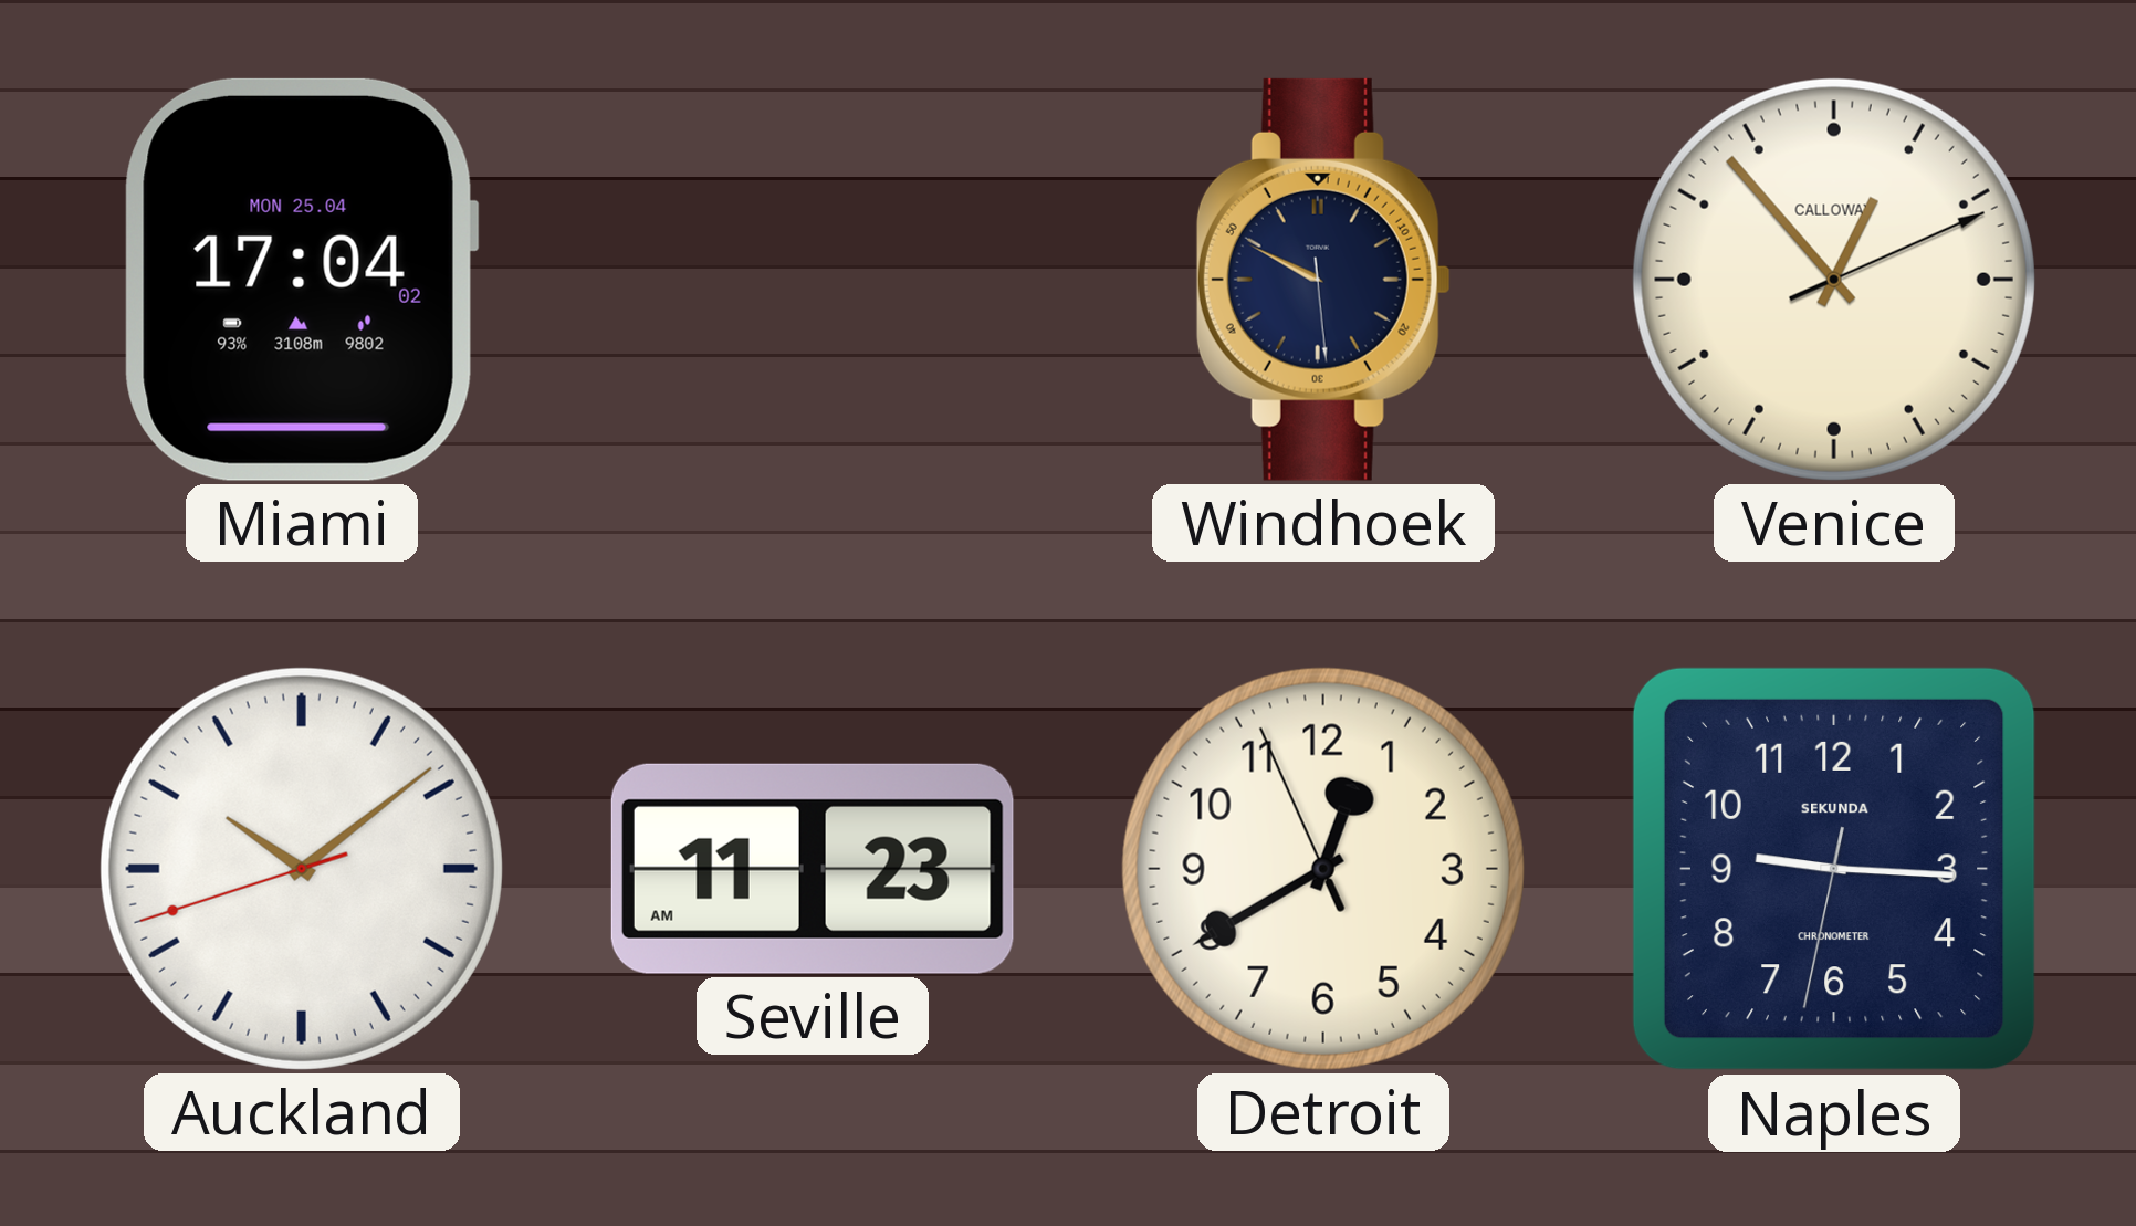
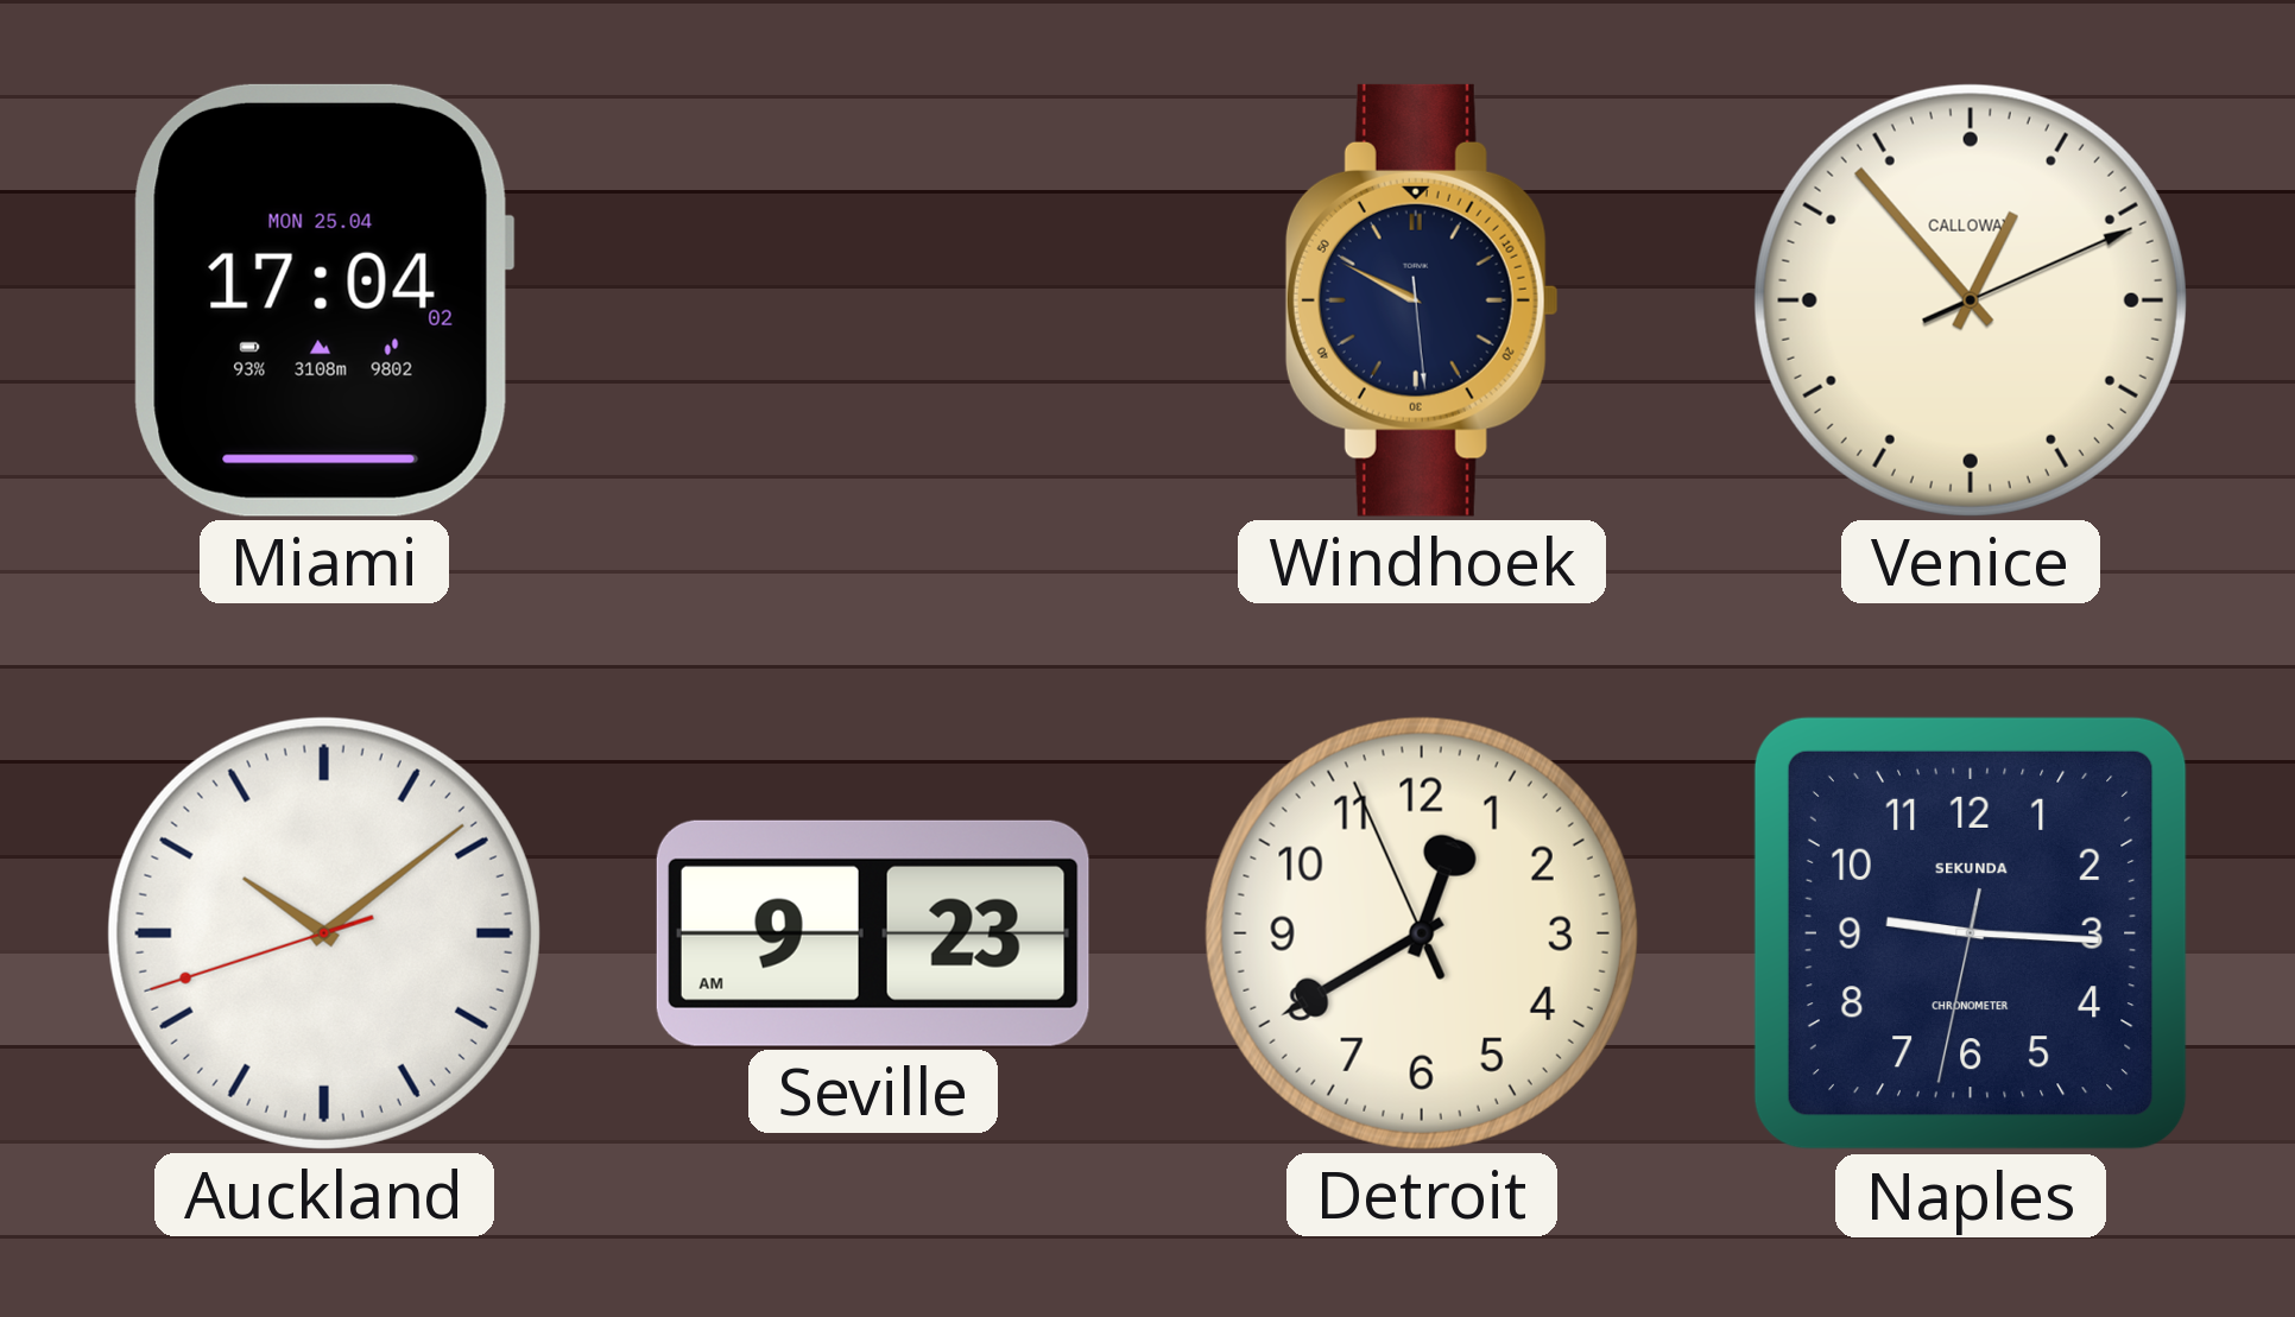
Seville: 11:23 -> 9:23 (873, 933)
